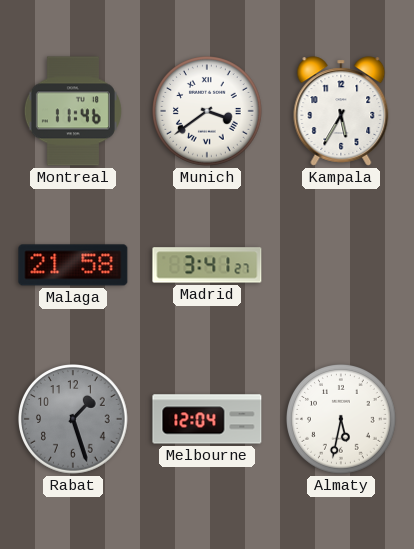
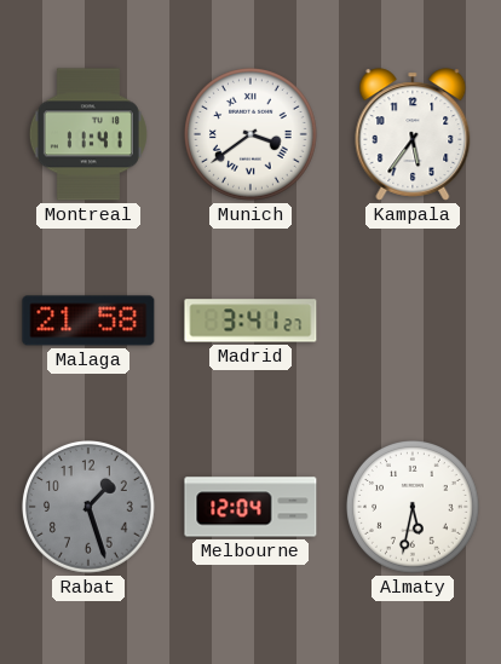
Montreal: 11:46 -> 11:41 (88, 134)
Kampala: 5:35 -> 5:36 (413, 134)
